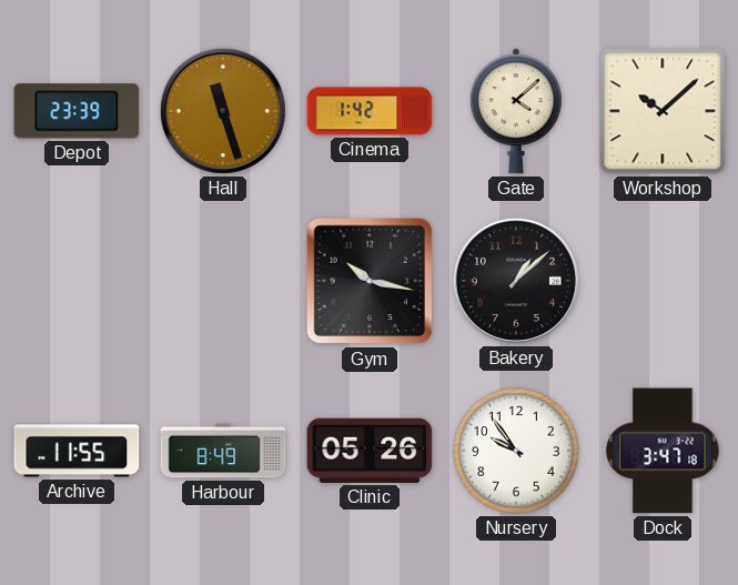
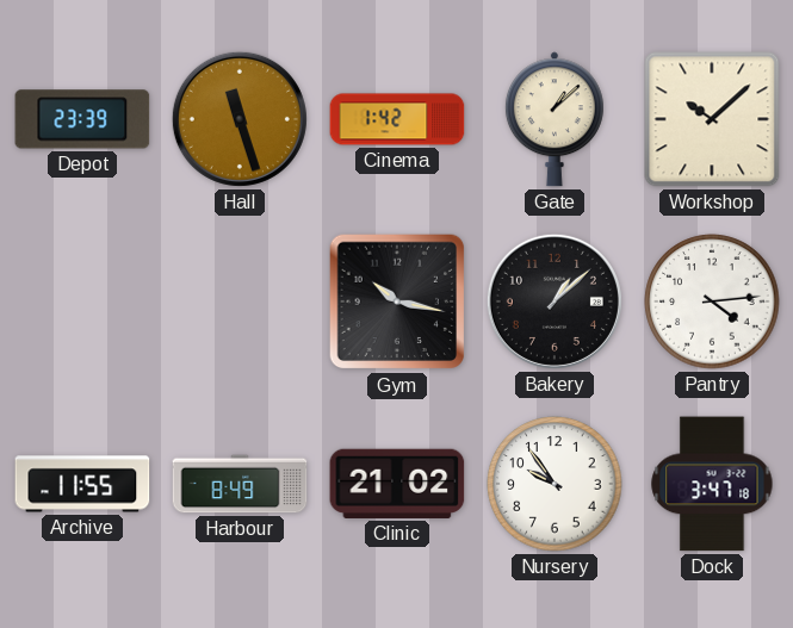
Gate: 4:08 -> 1:08 (555, 119)
Pantry: none -> 4:14 (712, 301)
Clinic: 05:26 -> 21:02 (397, 484)
